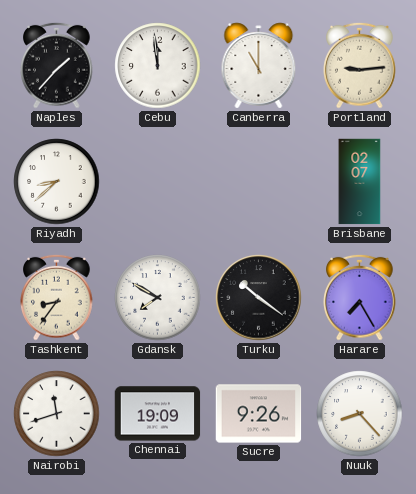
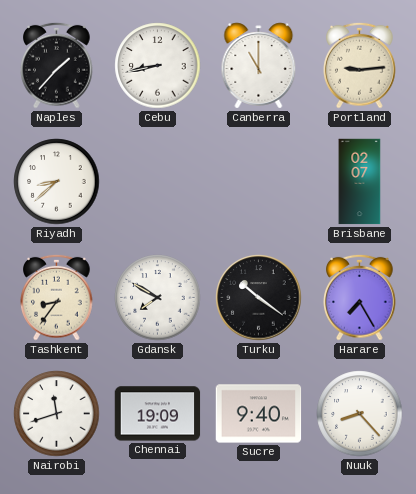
Cebu: 11:59 -> 8:43 (158, 66)
Sucre: 9:26 -> 9:40 (259, 414)
